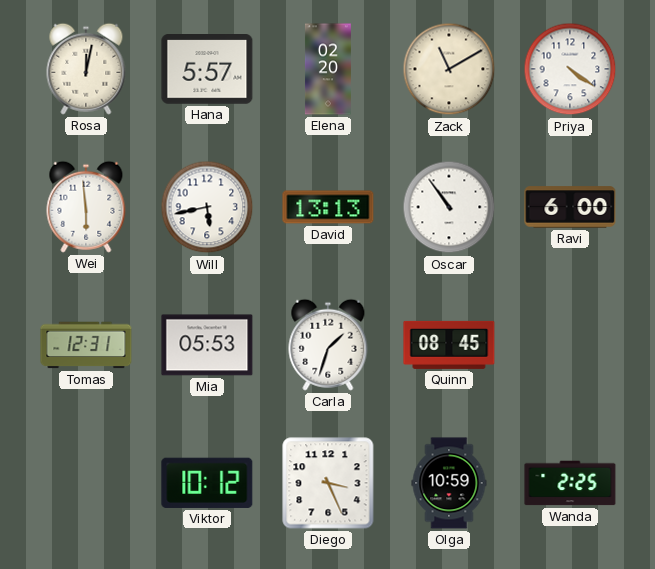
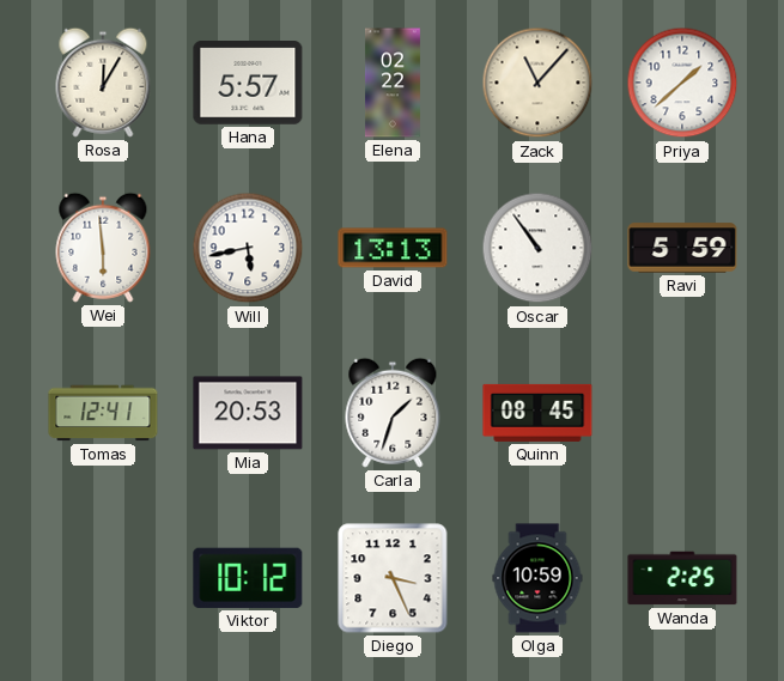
Rosa: 12:02 -> 12:05 (103, 83)
Elena: 02:20 -> 02:22 (393, 83)
Zack: 11:10 -> 11:07 (537, 83)
Priya: 4:21 -> 1:38 (682, 83)
Ravi: 6:00 -> 5:59 (682, 248)
Tomas: 12:31 -> 12:41 (103, 413)
Mia: 05:53 -> 20:53 (248, 413)
